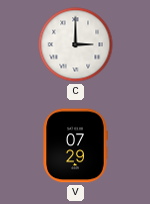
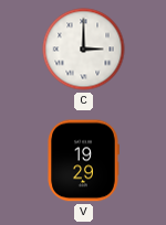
V: 07:29 -> 19:29 (83, 161)
